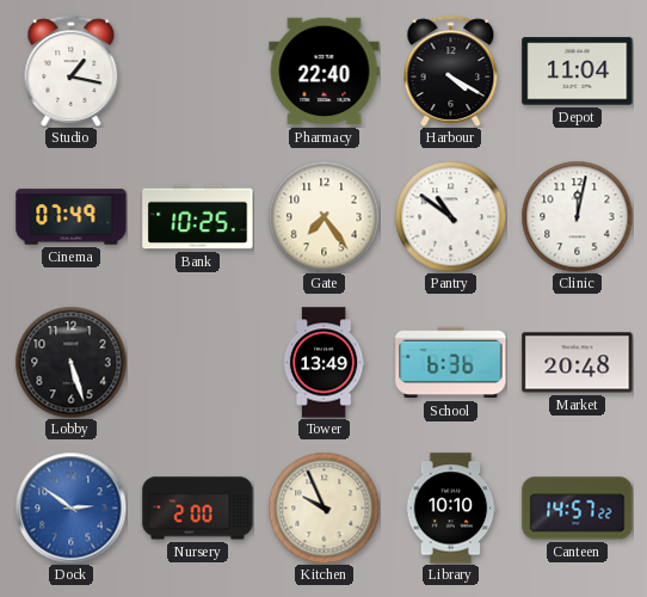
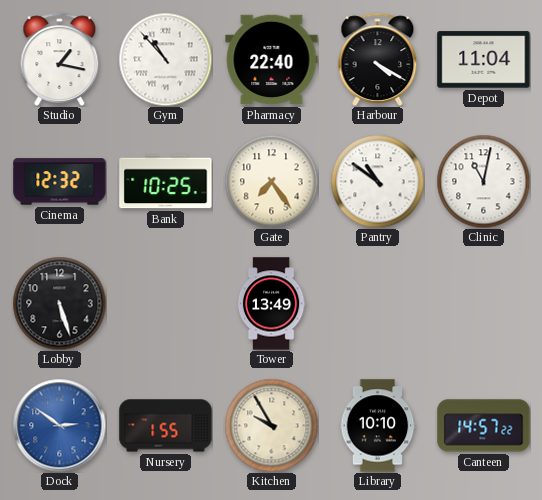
Gym: none -> 10:53 (165, 59)
Cinema: 07:49 -> 12:32 (60, 182)
Clinic: 12:02 -> 11:02 (483, 181)
School: 6:36 -> none (451, 363)
Market: 20:48 -> none (578, 363)
Nursery: 2:00 -> 1:55 (166, 426)
Kitchen: 9:56 -> 9:55 (271, 425)
